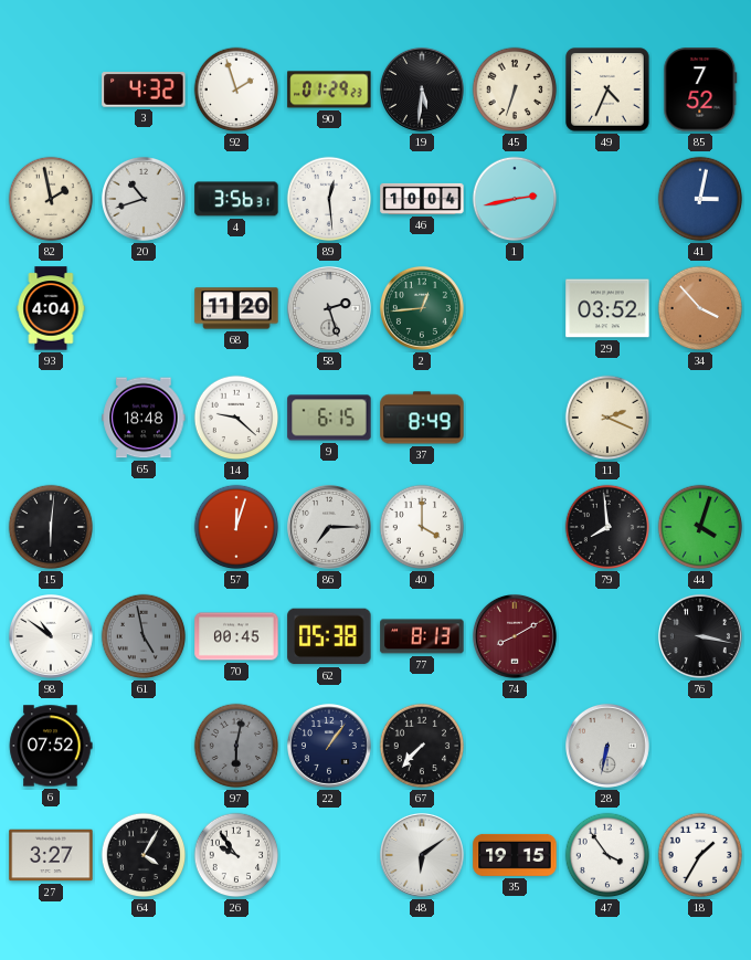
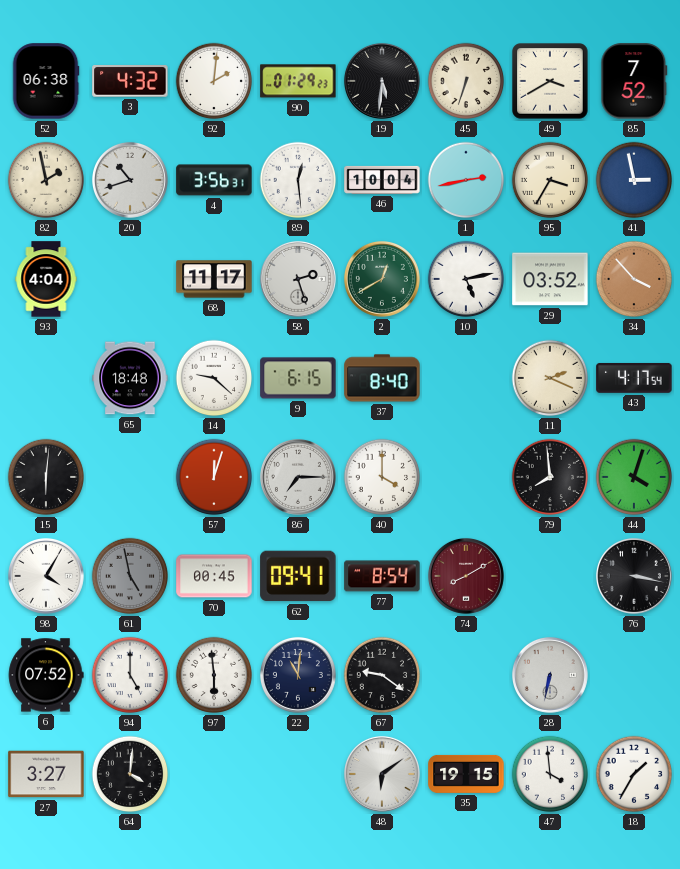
52: none -> 06:38 (46, 81)
92: 1:57 -> 2:01 (214, 81)
49: 4:34 -> 3:40 (550, 81)
95: none -> 3:35 (550, 180)
41: 3:02 -> 2:58 (634, 180)
68: 11:20 -> 11:17 (214, 279)
2: 12:44 -> 12:40 (382, 279)
10: none -> 5:13 (466, 279)
37: 8:49 -> 8:40 (382, 378)
43: none -> 4:17 (634, 378)
98: 10:51 -> 4:05 (46, 576)
62: 05:38 -> 09:41 (298, 576)
77: 8:13 -> 8:54 (382, 576)
94: none -> 5:00 (130, 675)
97: 6:02 -> 5:59 (214, 675)
97 dial: grey -> white (214, 675)
22: 1:06 -> 11:01 (298, 675)
67: 7:37 -> 9:21 (382, 675)
64: 4:05 -> 4:01 (130, 774)
26: 9:54 -> none (236, 855)
47: 3:54 -> 3:59 (550, 774)
